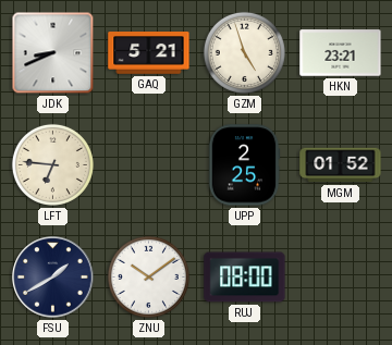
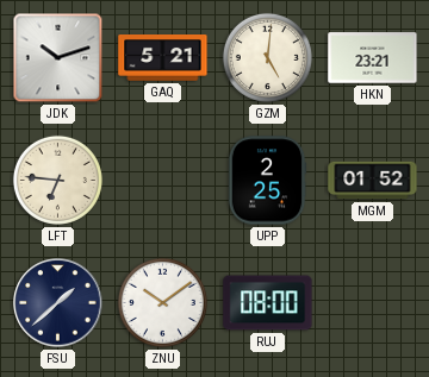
JDK: 8:41 -> 10:12 (58, 58)
GZM: 4:57 -> 5:01 (267, 57)
FSU: 1:40 -> 1:38 (58, 303)
